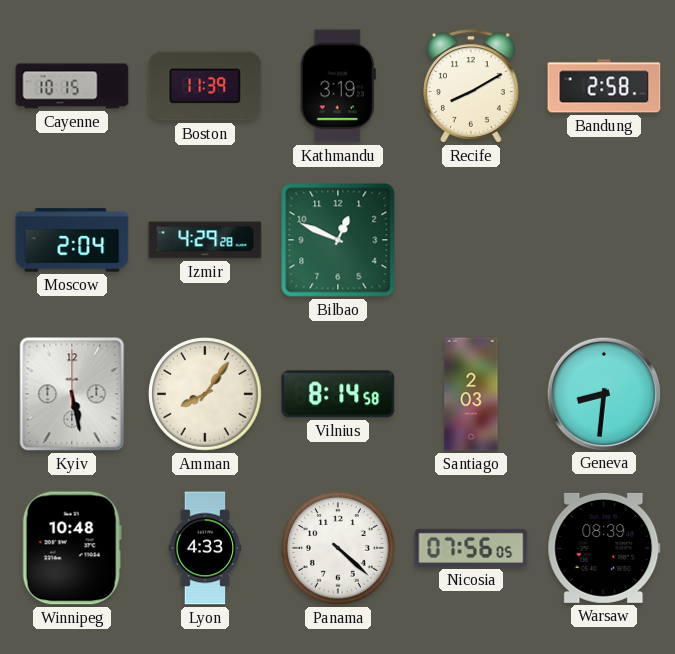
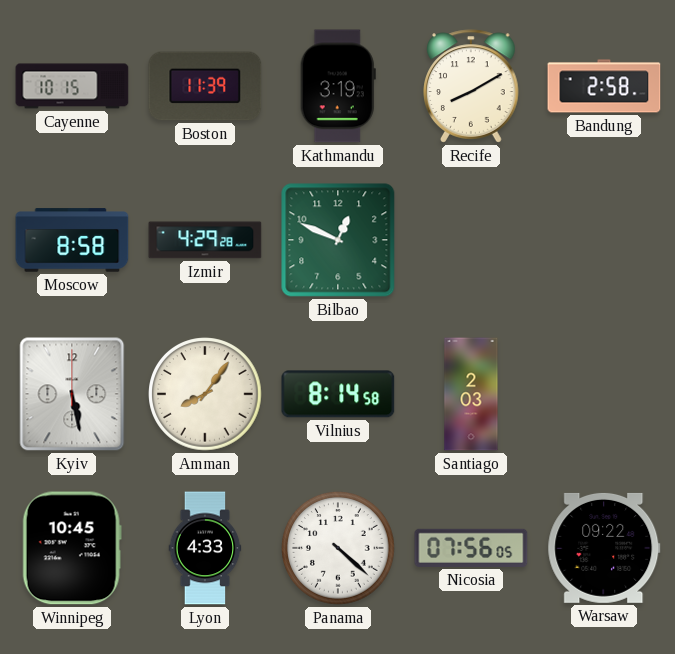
Moscow: 2:04 -> 8:58 (72, 240)
Geneva: 8:31 -> none (603, 393)
Winnipeg: 10:48 -> 10:45 (72, 548)
Warsaw: 08:39 -> 09:22 (604, 548)
